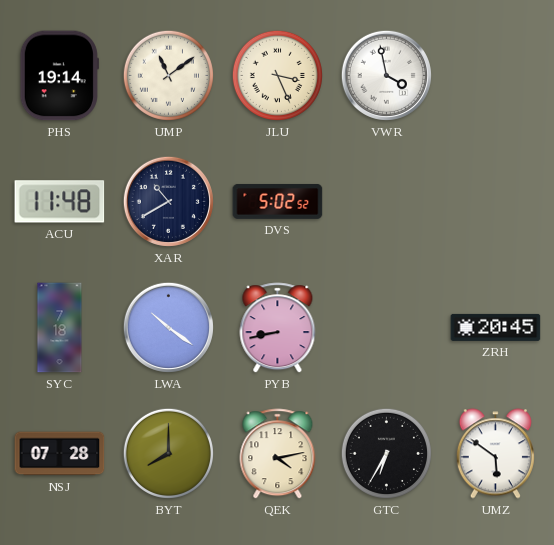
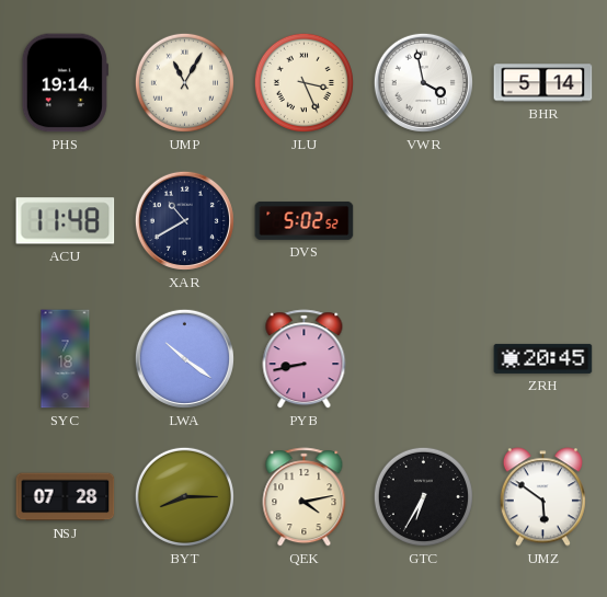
UMP: 11:09 -> 11:05 (184, 82)
BHR: none -> 5:14 (543, 83)
BYT: 8:00 -> 8:15 (184, 496)
